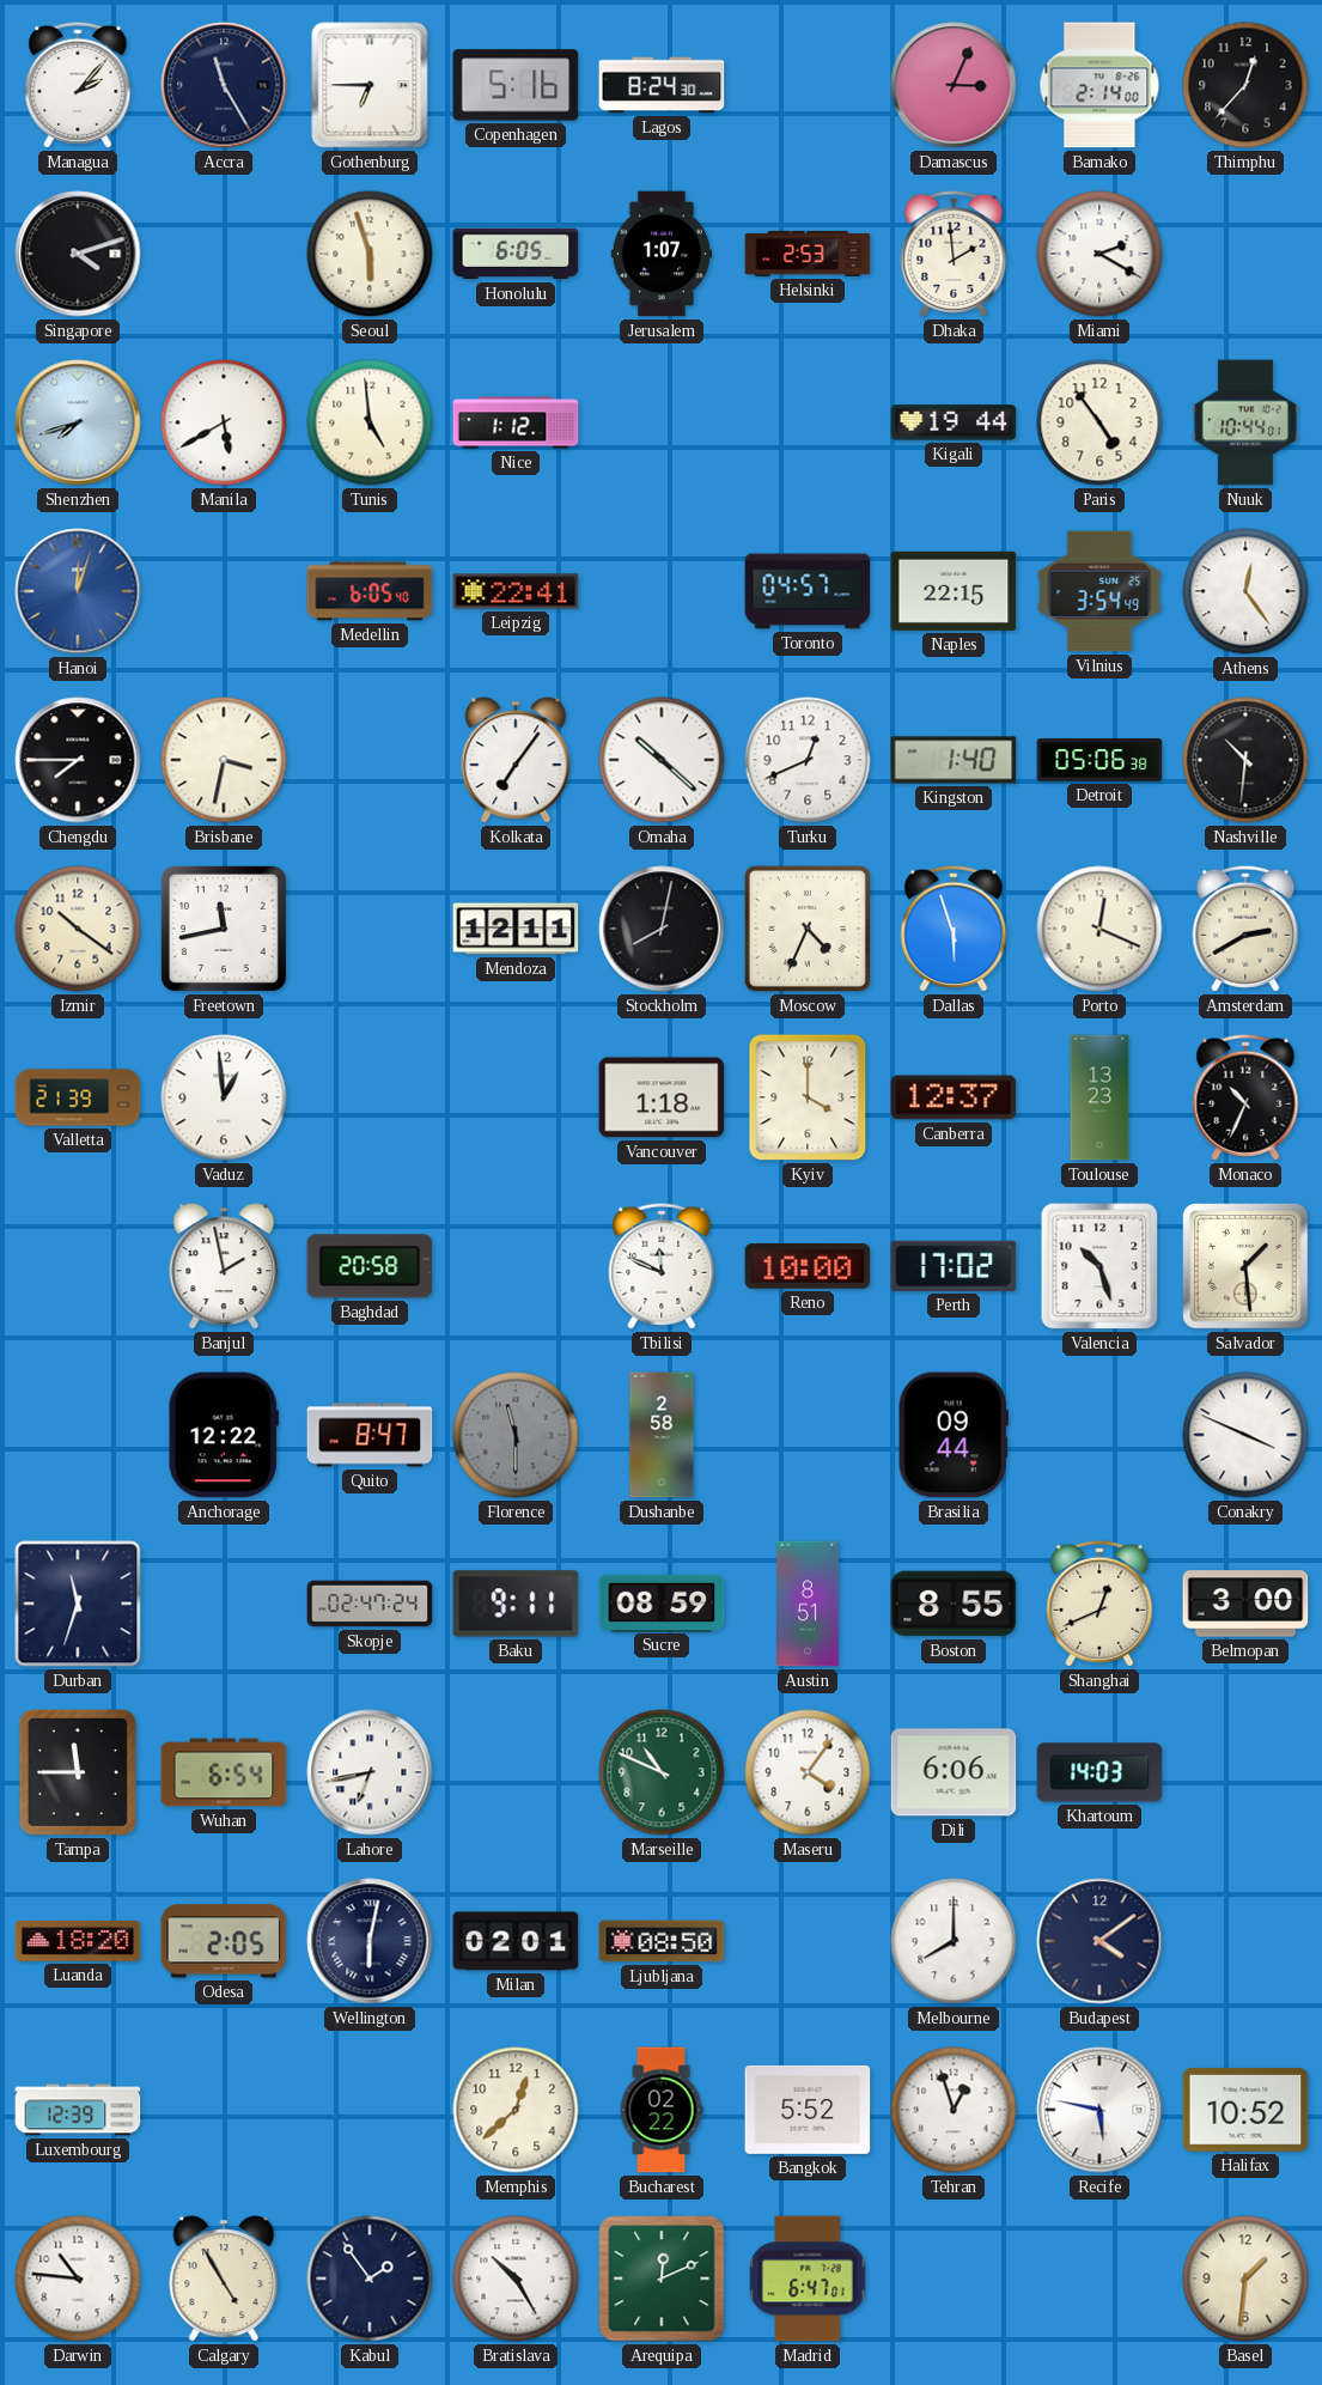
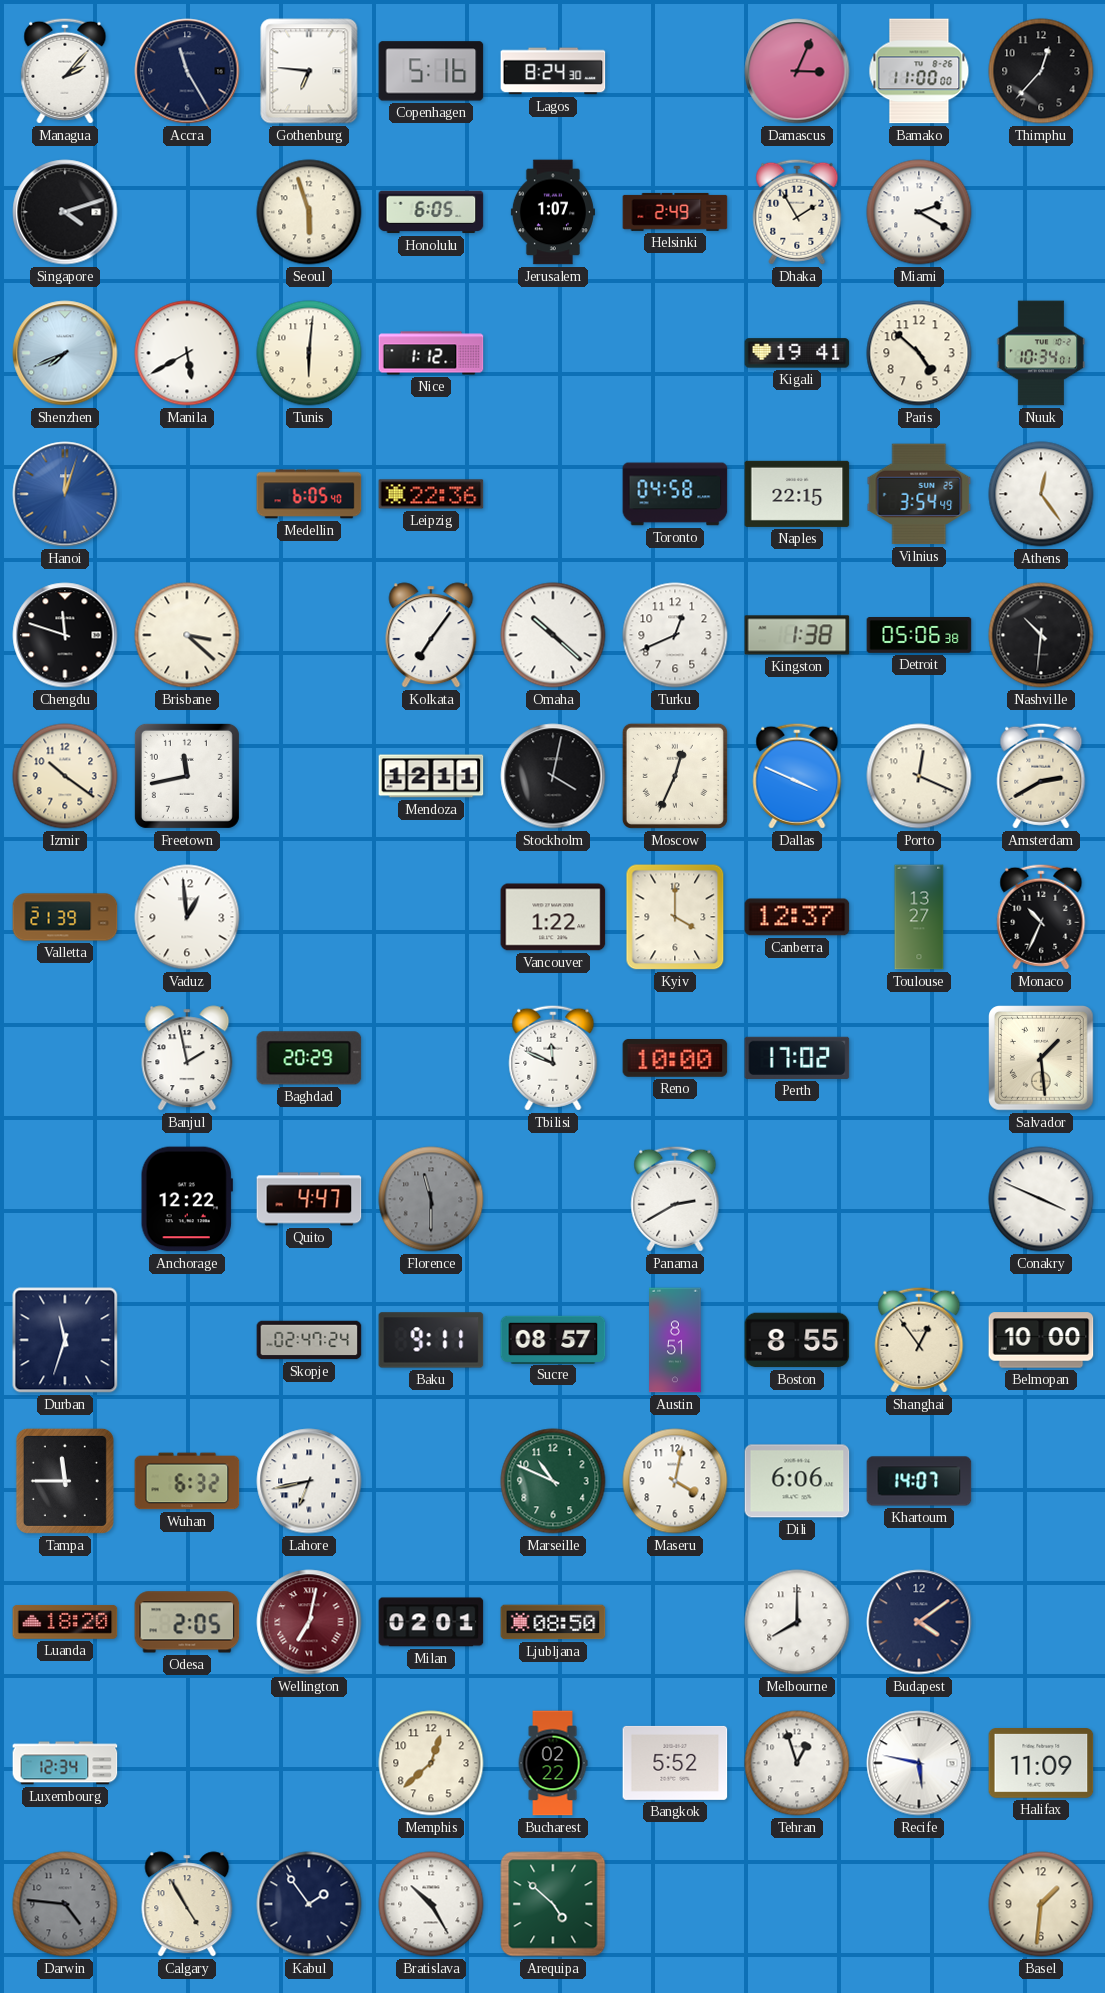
Gothenburg: 6:45 -> 6:46 (309, 71)
Bamako: 2:14 -> 11:00 (919, 71)
Helsinki: 2:53 -> 2:49 (675, 212)
Dhaka: 1:59 -> 1:55 (797, 212)
Shenzhen: 7:42 -> 7:41 (65, 353)
Tunis: 4:59 -> 6:01 (309, 353)
Kigali: 19:44 -> 19:41 (797, 353)
Paris: 4:54 -> 4:52 (919, 353)
Nuuk: 10:44 -> 10:34 (1041, 353)
Leipzig: 22:41 -> 22:36 (431, 494)
Toronto: 04:57 -> 04:58 (675, 494)
Chengdu: 7:45 -> 11:48 (65, 635)
Brisbane: 3:32 -> 3:22 (187, 635)
Kingston: 1:40 -> 1:38 (797, 635)
Stockholm: 8:02 -> 4:02 (553, 776)
Moscow: 4:34 -> 12:34 (675, 776)
Dallas: 5:57 -> 3:49 (797, 776)
Vancouver: 1:18 -> 1:22 (553, 917)
Toulouse: 13:23 -> 13:27 (919, 917)
Baghdad: 20:58 -> 20:29 (309, 1058)
Valencia: 10:27 -> none (1099, 1266)
Quito: 8:47 -> 4:47 (309, 1199)
Dushanbe: 2:58 -> none (662, 1435)
Panama: none -> 2:40 (675, 1199)
Brasilia: 09:44 -> none (954, 1435)
Sucre: 08:59 -> 08:57 (553, 1339)
Shanghai: 12:41 -> 12:54 (919, 1340)
Belmopan: 3:00 -> 10:00 (1041, 1340)
Wuhan: 6:54 -> 6:32 (187, 1481)
Maseru: 4:06 -> 4:02 (675, 1481)
Khartoum: 14:03 -> 14:07 (919, 1481)
Wellington: 6:02 -> 7:02 (309, 1622)
Wellington dial: navy -> burgundy (309, 1622)
Luxembourg: 12:39 -> 12:34 (65, 1763)
Halifax: 10:52 -> 11:09 (1041, 1764)
Darwin: 10:46 -> 4:46 (65, 1904)
Darwin dial: white -> grey (65, 1904)
Arequipa: 12:11 -> 4:52 (553, 1904)
Madrid: 6:47 -> none (808, 2278)
